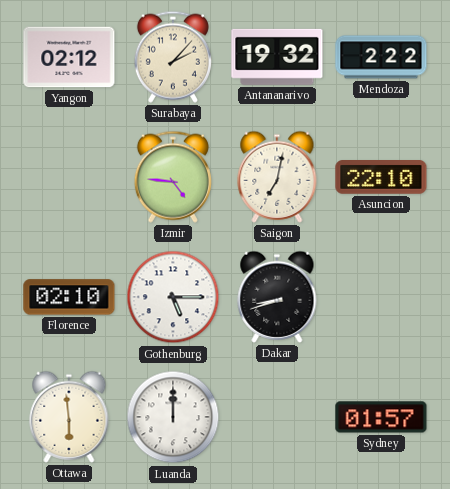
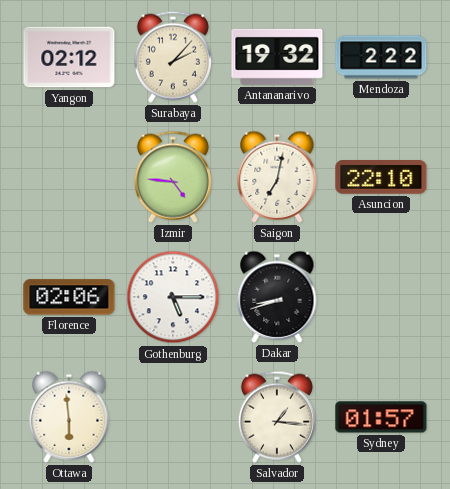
Florence: 02:10 -> 02:06 (69, 297)
Luanda: 12:00 -> none (173, 417)
Salvador: none -> 1:16 (277, 417)
